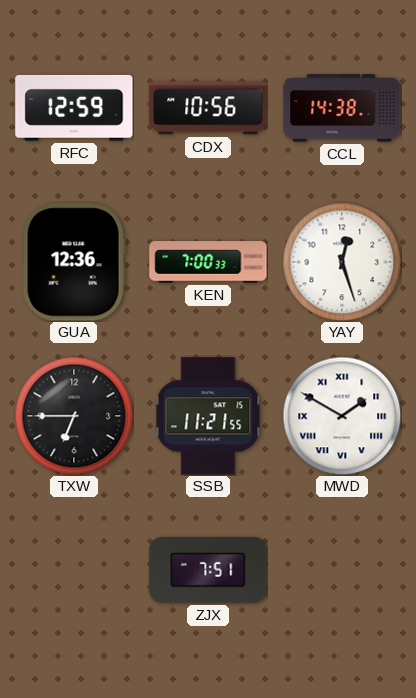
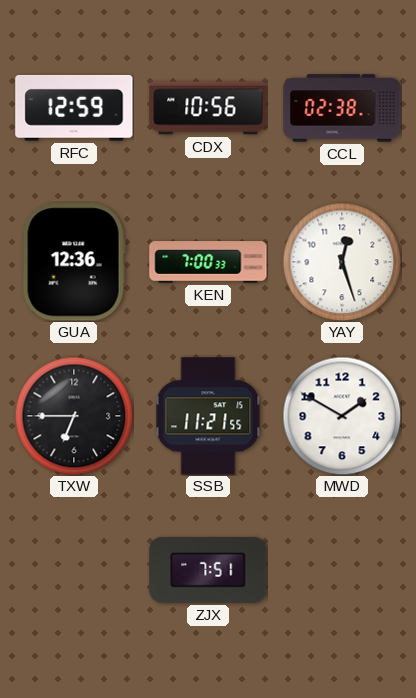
CCL: 14:38 -> 02:38 (342, 108)
MWD numerals: Roman -> Arabic (342, 416)
